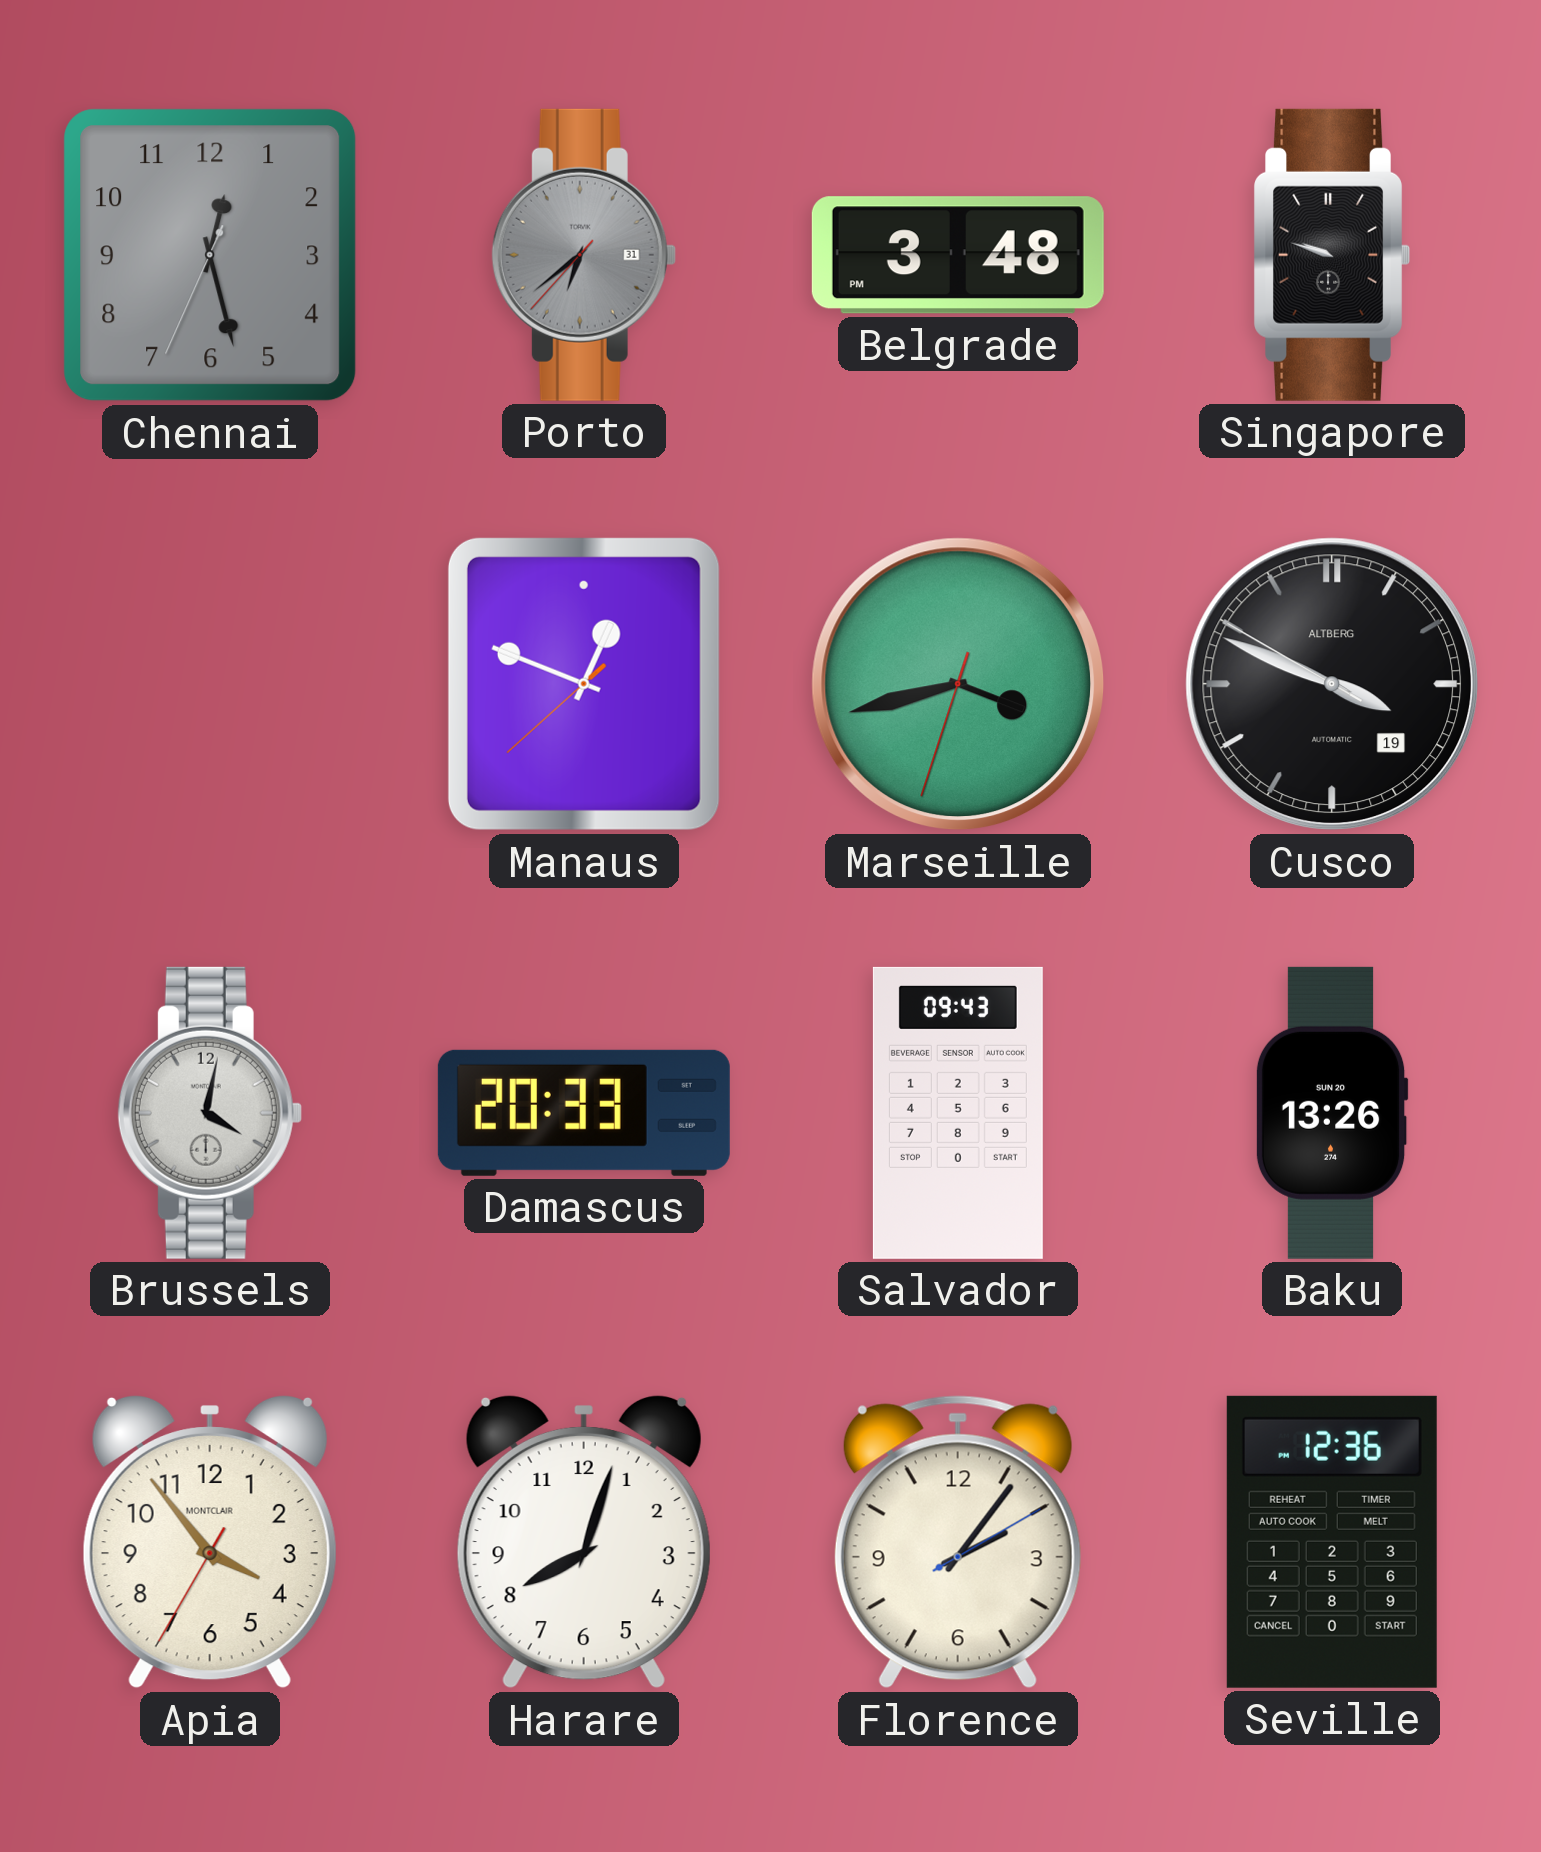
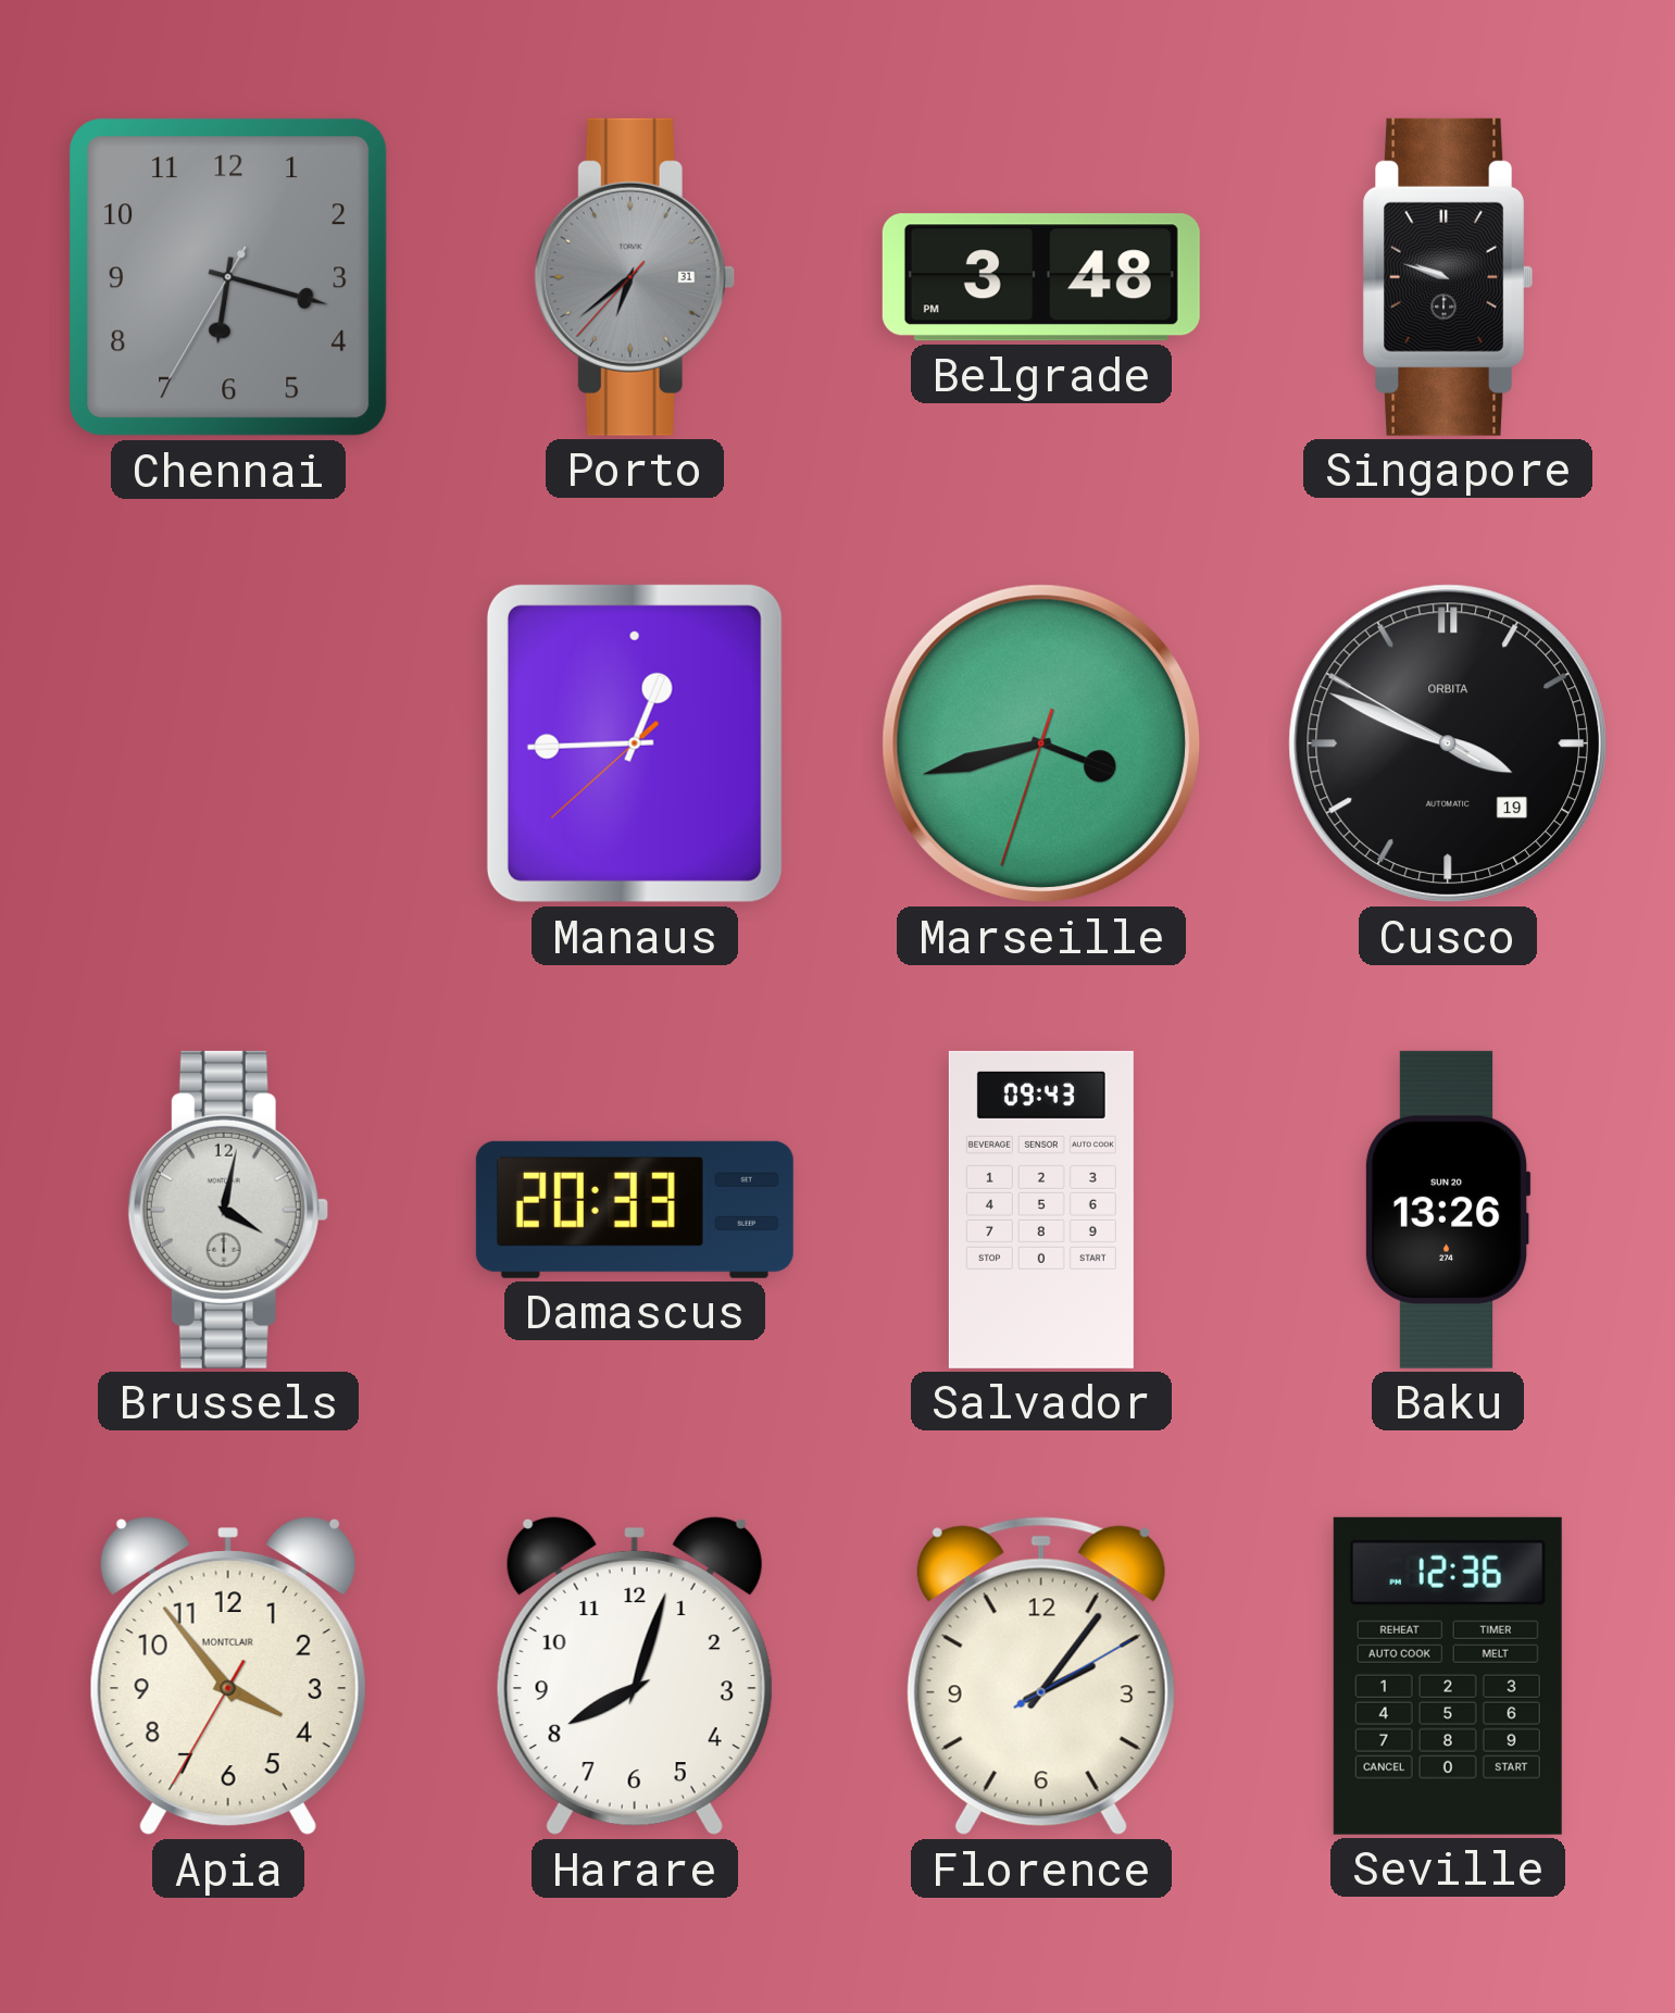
Chennai: 12:27 -> 6:17 (228, 277)
Manaus: 12:48 -> 12:44 (635, 743)
Cusco brand: ALTBERG -> ORBITA (1448, 743)
